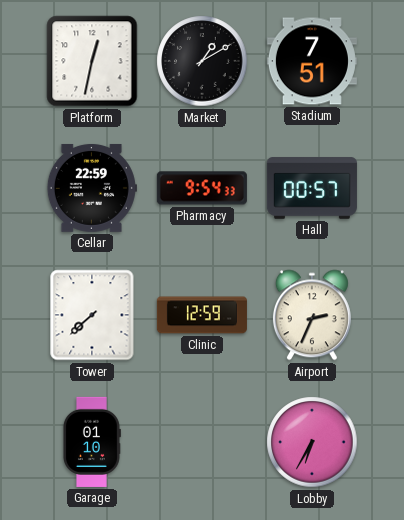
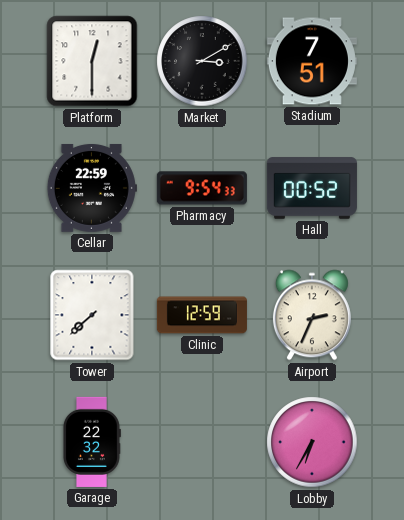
Platform: 12:32 -> 12:30 (92, 61)
Market: 1:10 -> 3:10 (202, 61)
Hall: 00:57 -> 00:52 (312, 188)
Garage: 01:10 -> 22:32 (91, 442)
